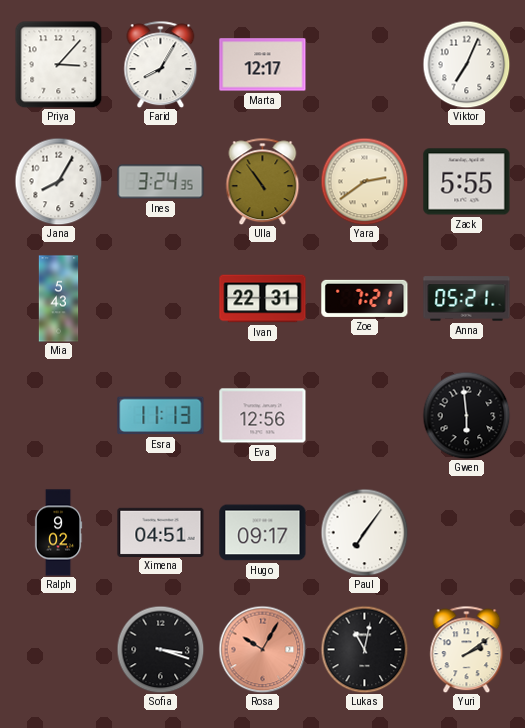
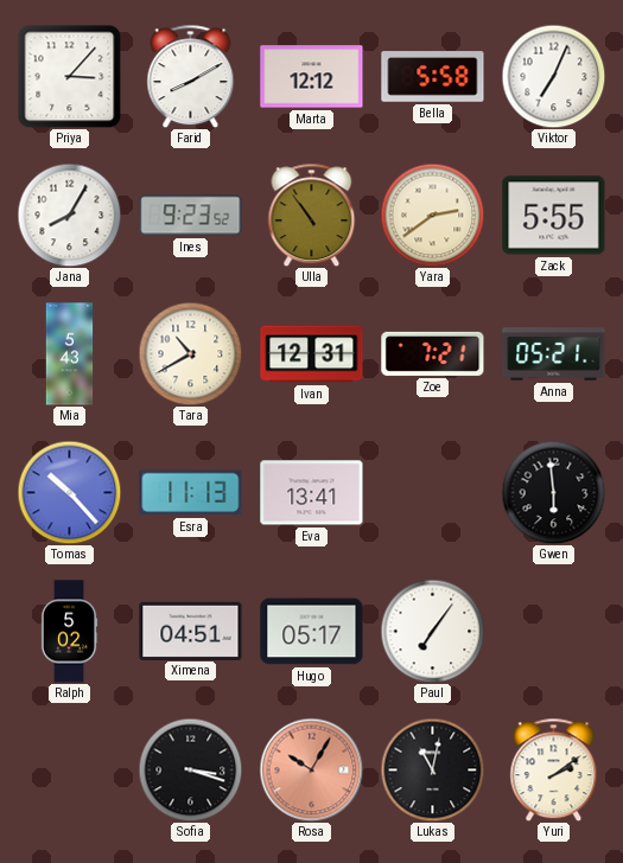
Farid: 8:05 -> 8:10 (191, 76)
Marta: 12:17 -> 12:12 (312, 77)
Bella: none -> 5:58 (433, 77)
Ines: 3:24 -> 9:23 (191, 216)
Tara: none -> 10:40 (190, 353)
Ivan: 22:31 -> 12:31 (312, 354)
Tomas: none -> 10:23 (69, 492)
Eva: 12:56 -> 13:41 (312, 493)
Ralph: 9:02 -> 5:02 (69, 632)
Hugo: 09:17 -> 05:17 (312, 632)
